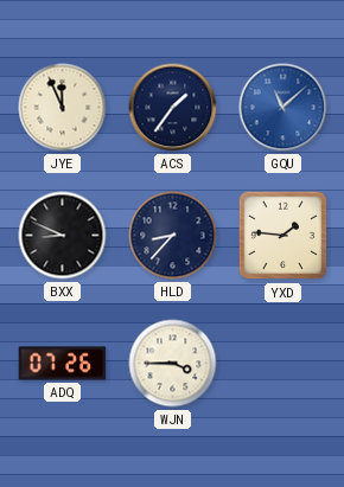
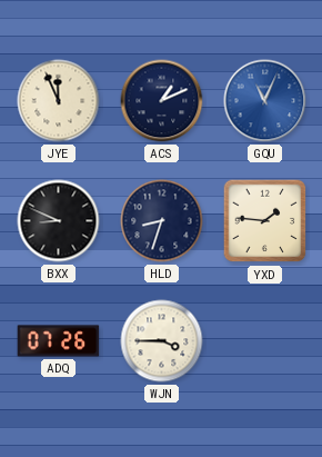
ACS: 1:36 -> 1:11 (162, 101)
GQU: 11:08 -> 11:04 (265, 101)
HLD: 8:37 -> 8:33 (162, 221)
